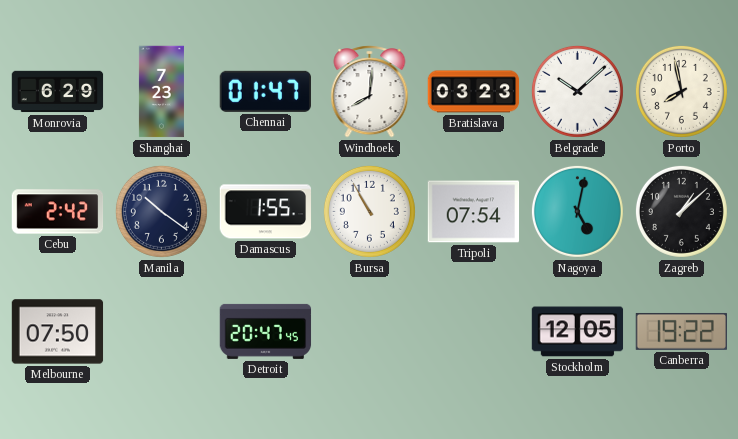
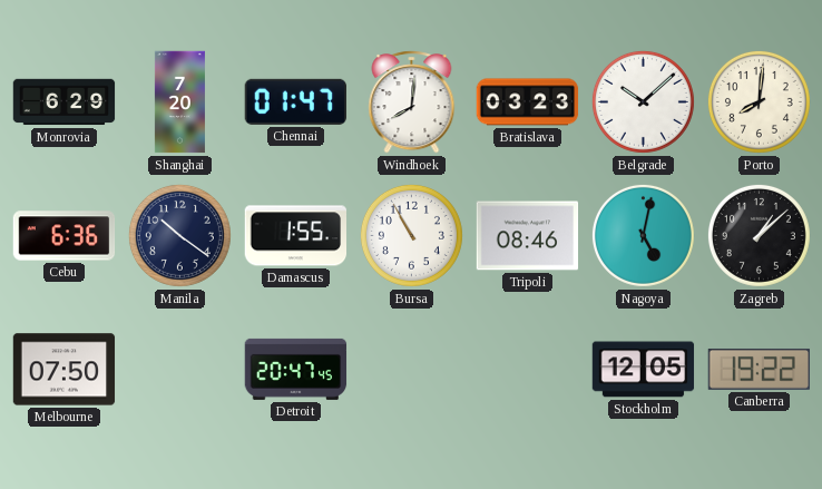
Shanghai: 7:23 -> 7:20 (179, 102)
Porto: 7:58 -> 8:01 (759, 101)
Cebu: 2:42 -> 6:36 (65, 236)
Tripoli: 07:54 -> 08:46 (528, 236)
